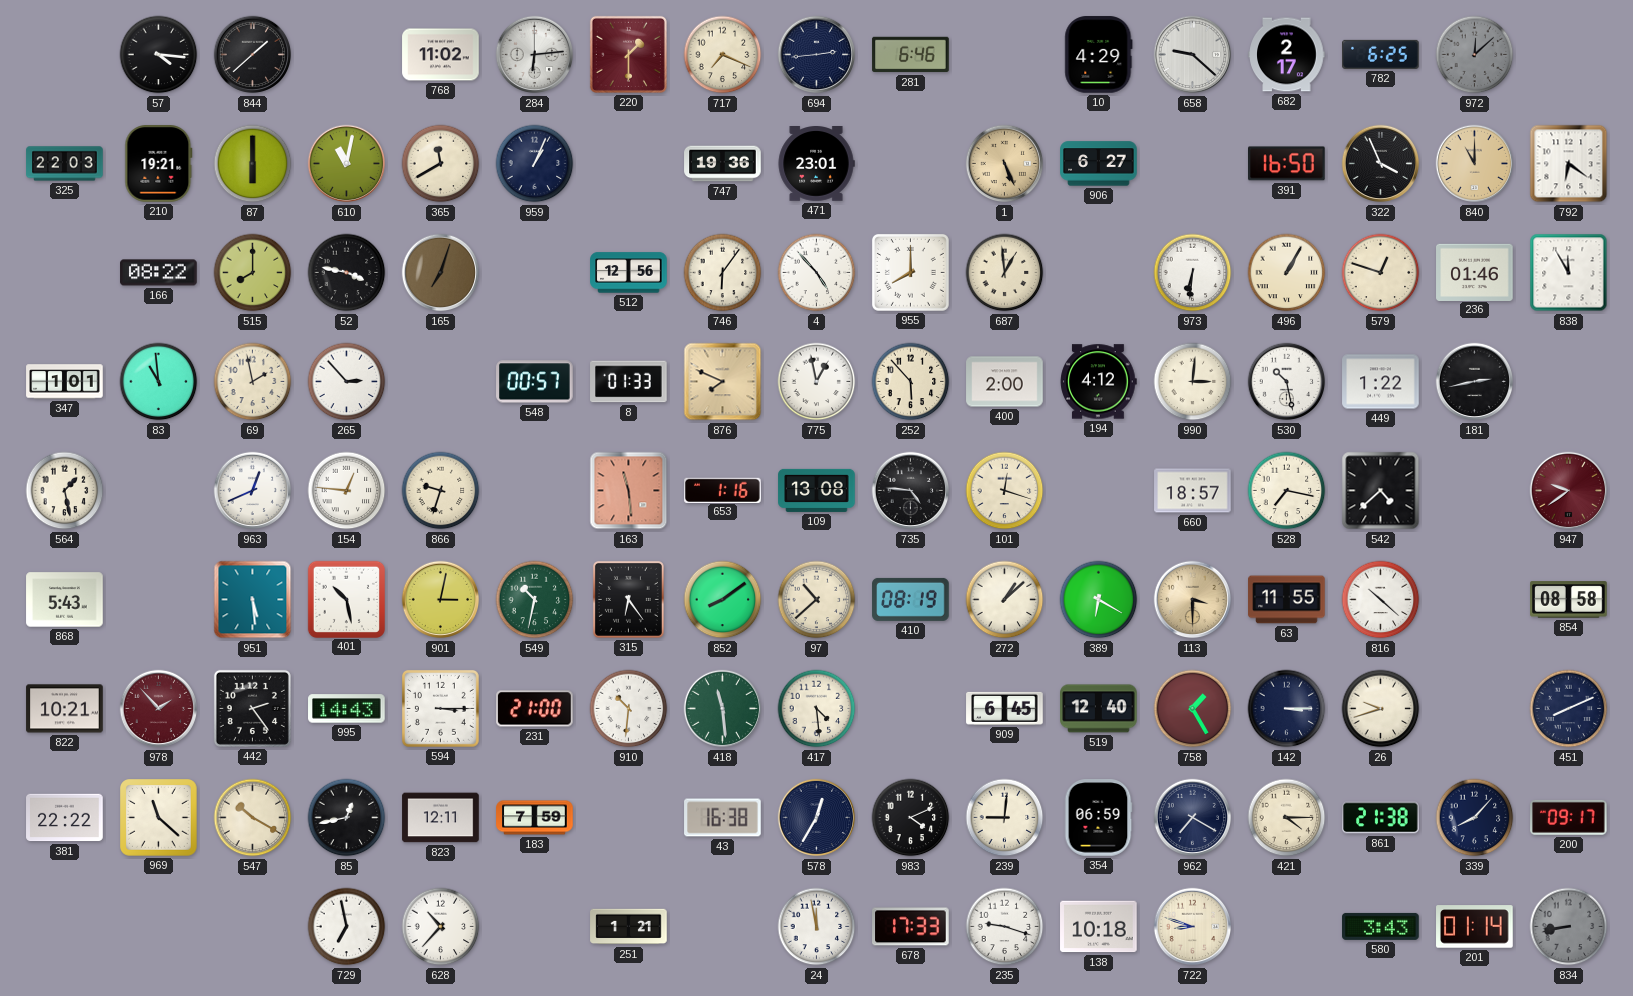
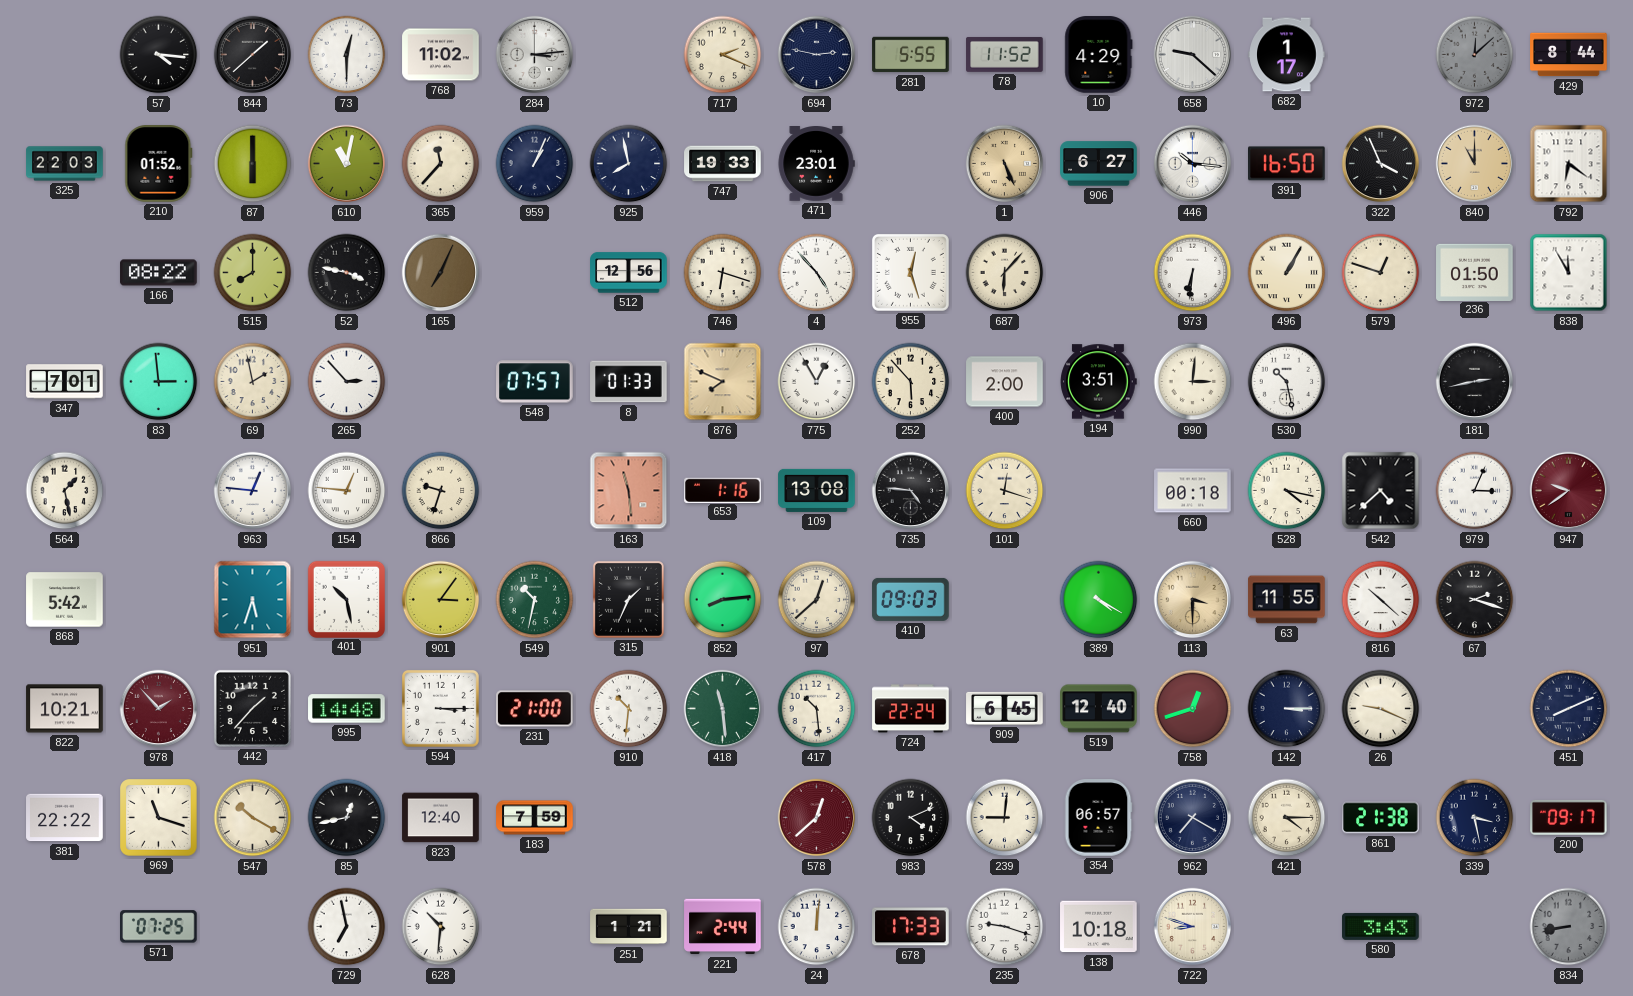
73: none -> 12:30 (347, 55)
284: 6:14 -> 3:14 (535, 55)
220: 1:30 -> none (628, 54)
717: 7:19 -> 2:19 (723, 55)
694: 2:44 -> 2:47 (817, 55)
281: 6:46 -> 5:55 (911, 55)
78: none -> 11:52 (1005, 54)
682: 2:17 -> 1:17 (1287, 55)
782: 6:25 -> none (1381, 54)
429: none -> 8:44 (1569, 55)
210: 19:21 -> 01:52 (159, 164)
365: 11:40 -> 11:37 (441, 164)
925: none -> 7:58 (629, 164)
747: 19:36 -> 19:33 (723, 164)
446: none -> 10:16 (1193, 164)
165: 7:03 -> 7:04 (441, 273)
746: 6:06 -> 6:18 (723, 273)
955: 8:00 -> 12:27 (910, 272)
687: 12:59 -> 6:07 (1005, 273)
236: 01:46 -> 01:50 (1475, 272)
347: 1:01 -> 7:01 (65, 382)
83: 10:59 -> 2:59 (159, 382)
548: 00:57 -> 07:57 (535, 382)
775: 12:58 -> 12:55 (817, 382)
194: 4:12 -> 3:51 (1099, 382)
449: 1:22 -> none (1381, 382)
963: 12:41 -> 12:46 (253, 491)
660: 18:57 -> 00:18 (1193, 491)
528: 7:17 -> 4:17 (1287, 491)
979: none -> 3:04 (1475, 491)
868: 5:43 -> 5:42 (65, 600)
951: 5:29 -> 5:33 (253, 600)
901: 3:02 -> 3:06 (441, 600)
315: 6:24 -> 1:34 (628, 599)
852: 8:09 -> 8:14 (723, 600)
97: 10:38 -> 12:38 (817, 600)
410: 08:19 -> 09:03 (911, 599)
272: 1:08 -> none (1005, 600)
389: 6:20 -> 4:20 (1099, 600)
67: none -> 2:18 (1475, 600)
854: 08:58 -> none (1569, 600)
442: 2:24 -> 1:37 (252, 708)
995: 14:43 -> 14:48 (347, 709)
417: 4:29 -> 10:29 (817, 709)
724: none -> 22:24 (911, 709)
758: 1:25 -> 12:42 (1193, 709)
26: 9:42 -> 9:19 (1381, 709)
969: 11:22 -> 11:18 (159, 818)
823: 12:11 -> 12:40 (441, 818)
43: 16:38 -> none (723, 818)
578: 12:35 -> 12:38 (817, 818)
578 dial: navy -> burgundy (817, 818)
354: 06:59 -> 06:57 (1098, 818)
339: 8:07 -> 3:28 (1475, 818)
571: none -> 07:25 (159, 927)
628: 10:37 -> 10:31 (441, 927)
221: none -> 2:44 (723, 927)
24: 11:58 -> 12:01 (817, 927)
201: 01:14 -> none (1475, 927)
